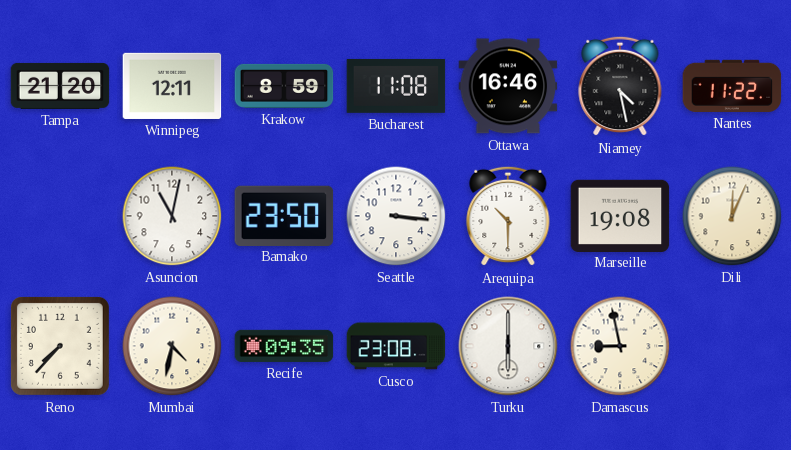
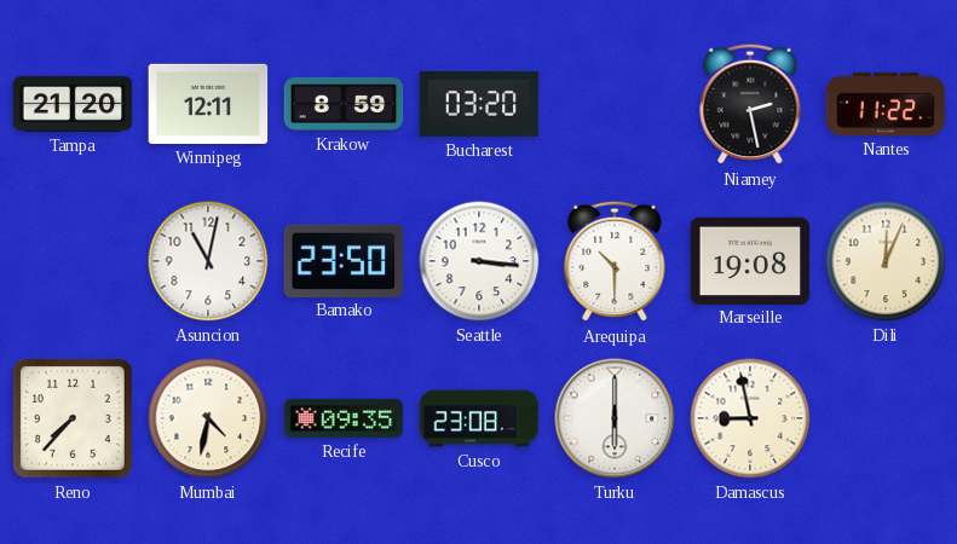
Bucharest: 11:08 -> 03:20 (479, 104)
Ottawa: 16:46 -> none (508, 86)
Niamey: 4:28 -> 2:28 (750, 104)
